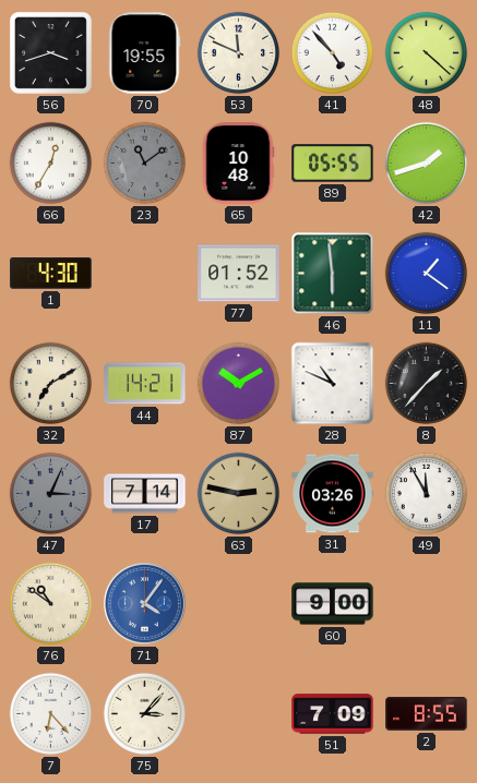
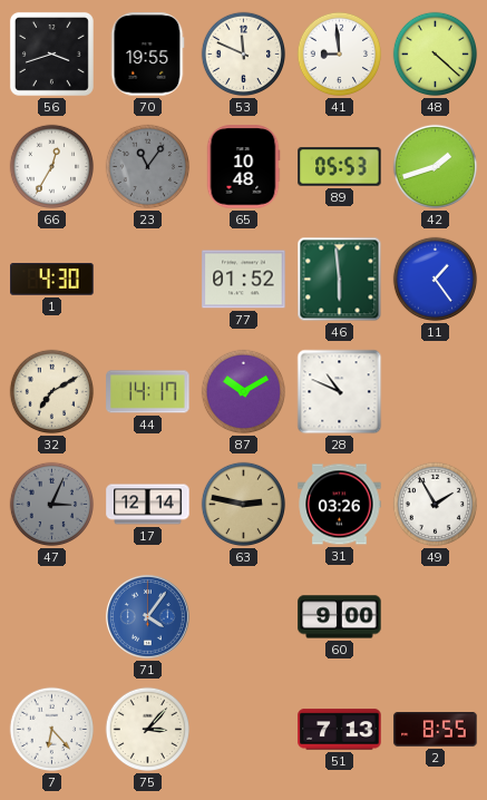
41: 4:53 -> 8:59 (340, 55)
23: 11:09 -> 11:06 (148, 167)
89: 05:55 -> 05:53 (340, 167)
11: 1:21 -> 1:24 (436, 280)
44: 14:21 -> 14:17 (148, 392)
8: 1:37 -> none (427, 384)
17: 7:14 -> 12:14 (148, 505)
49: 11:55 -> 1:55 (436, 505)
76: 10:51 -> none (51, 604)
51: 7:09 -> 7:13 (340, 730)
